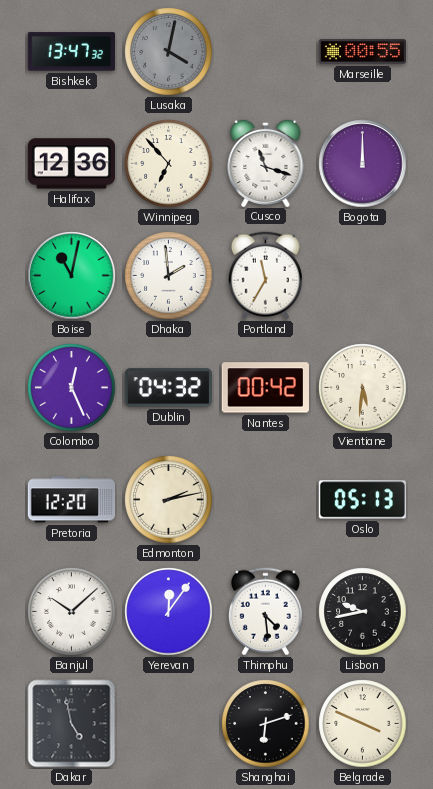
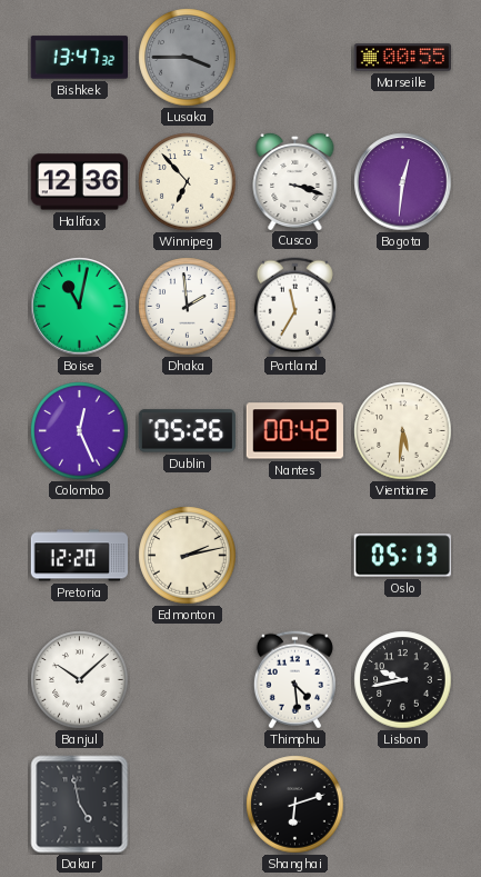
Lusaka: 4:02 -> 3:45 (188, 58)
Cusco: 11:18 -> 3:18 (295, 180)
Bogota: 12:00 -> 12:31 (403, 182)
Dublin: 04:32 -> 05:26 (187, 431)
Yerevan: 12:06 -> none (169, 612)
Belgrade: 3:49 -> none (363, 724)
